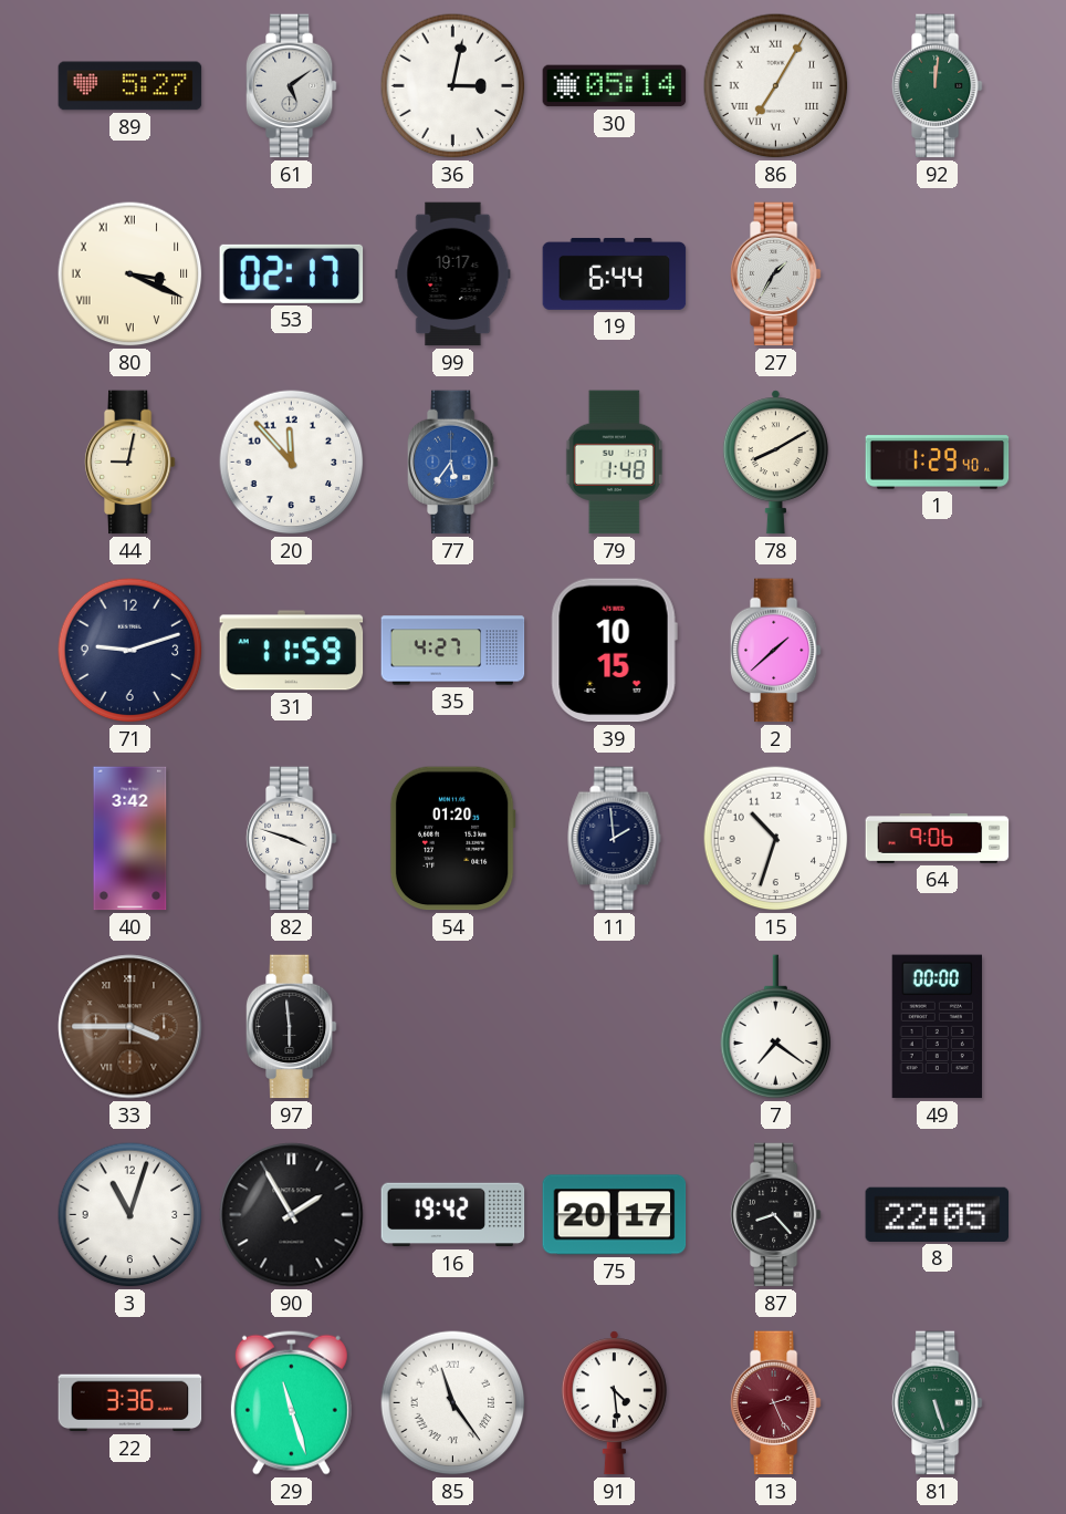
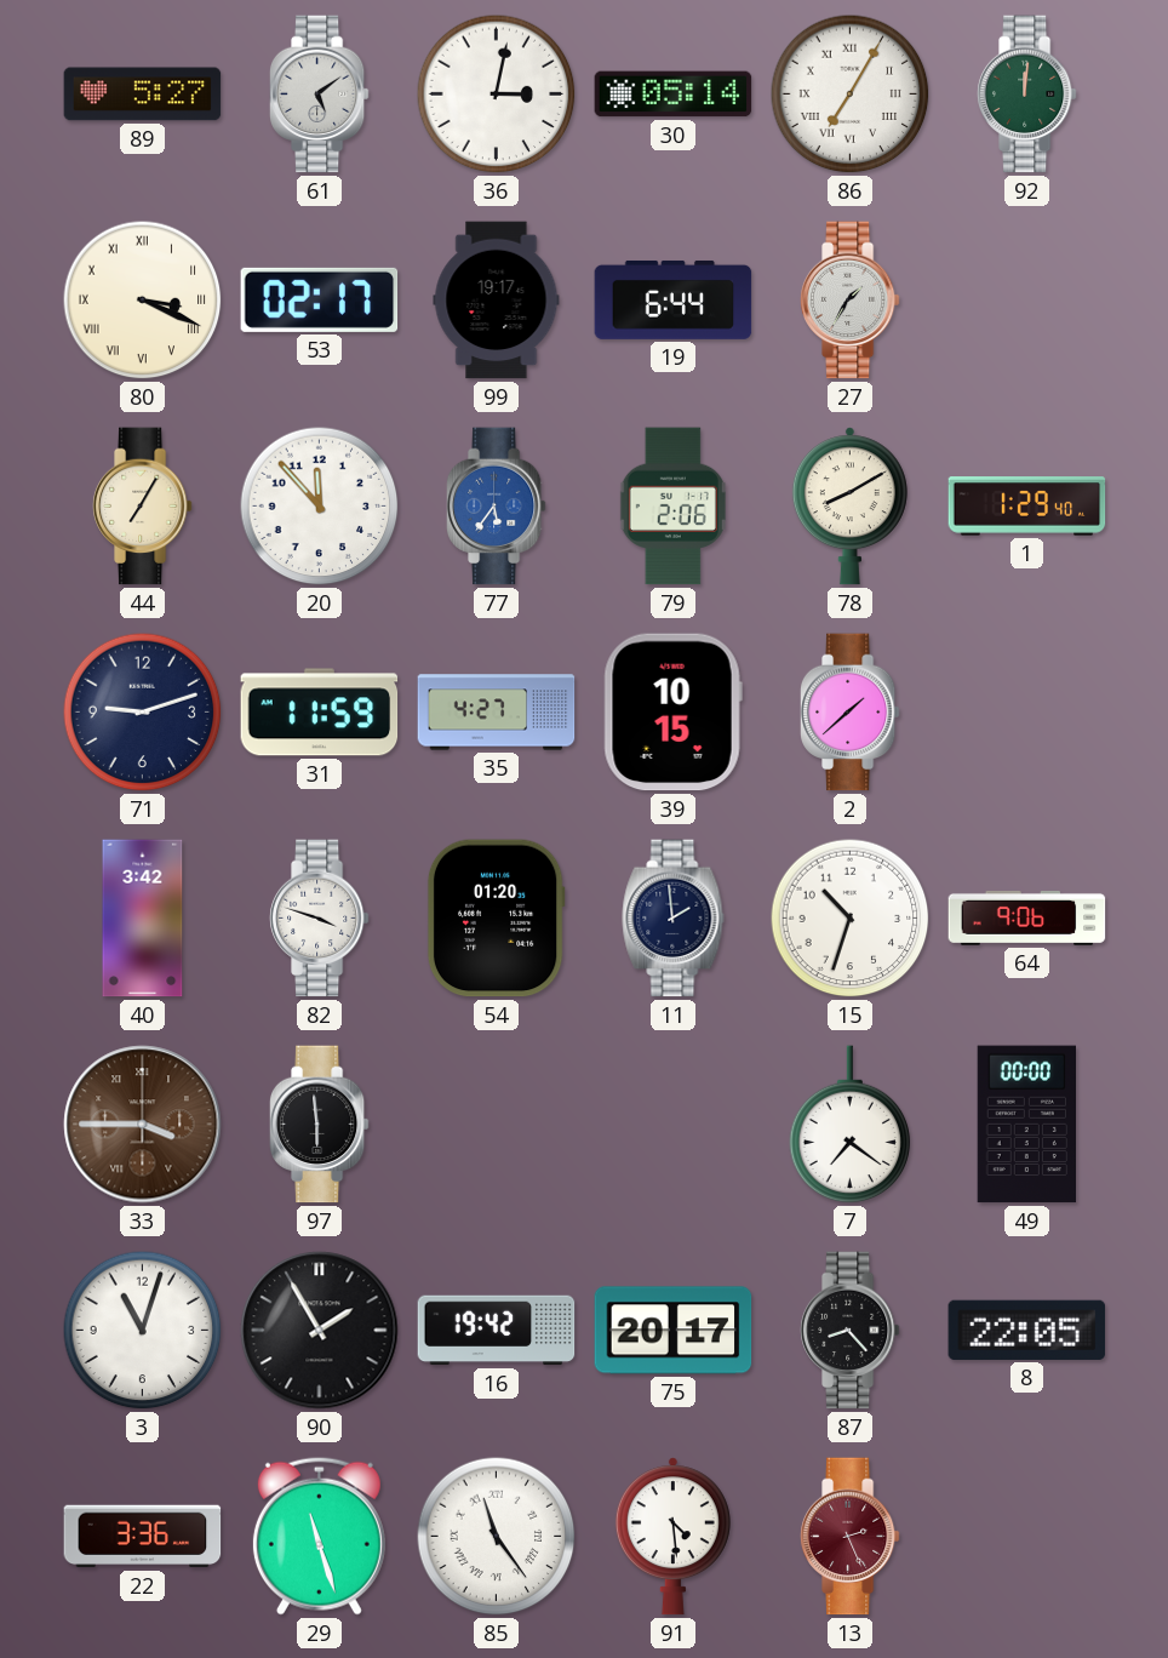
44: 9:02 -> 7:05 (142, 507)
79: 1:48 -> 2:06 (672, 507)
81: 5:27 -> none (937, 1403)
